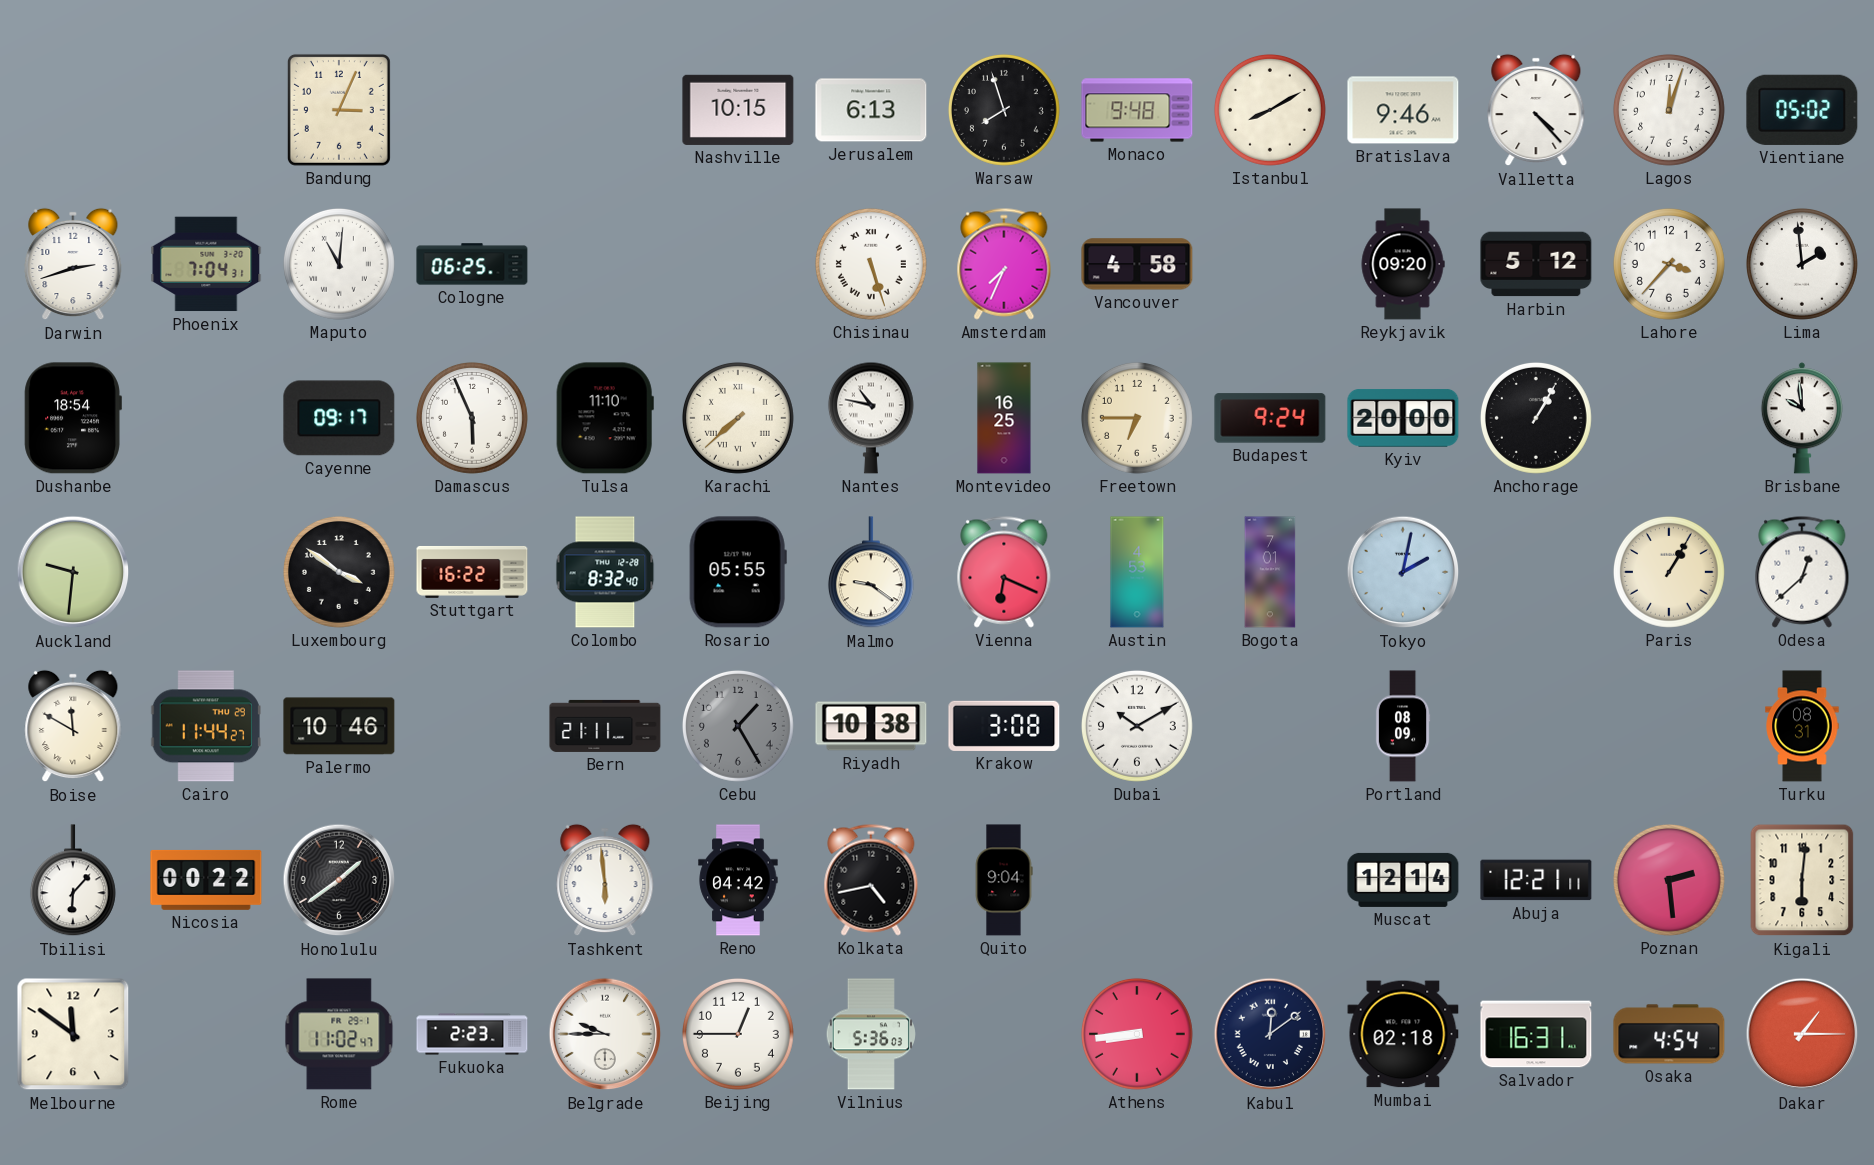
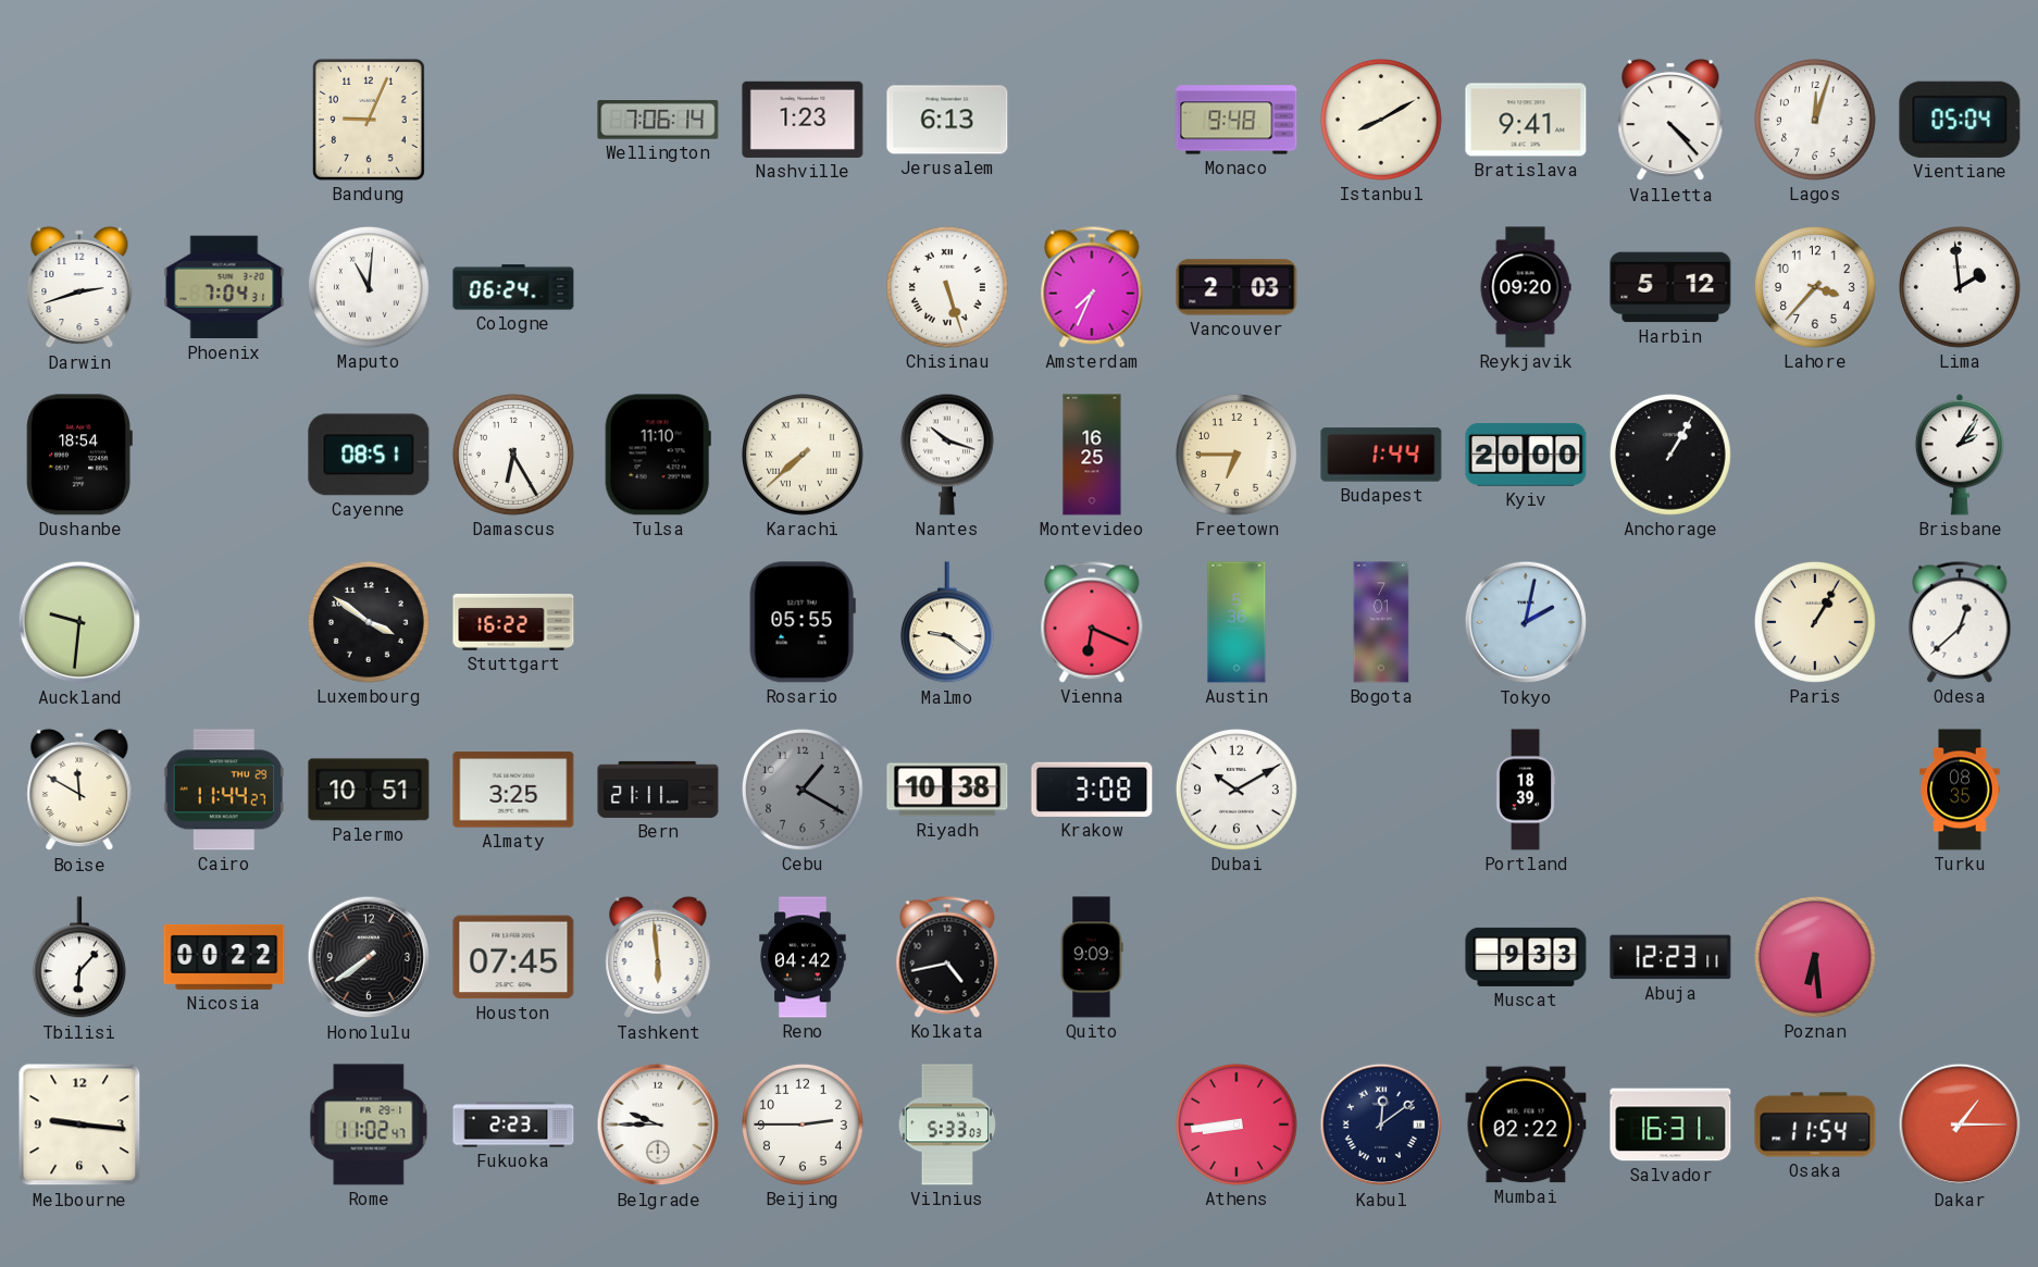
Bandung: 3:04 -> 9:04 (369, 120)
Wellington: none -> 7:06 (658, 121)
Nashville: 10:15 -> 1:23 (803, 120)
Warsaw: 7:57 -> none (1004, 110)
Bratislava: 9:46 -> 9:41 (1526, 120)
Vientiane: 05:02 -> 05:04 (1960, 120)
Cologne: 06:25 -> 06:24 (513, 287)
Vancouver: 4:58 -> 2:03 (1237, 287)
Cayenne: 09:17 -> 08:51 (369, 455)
Damascus: 5:56 -> 6:25 (513, 455)
Nantes: 10:47 -> 10:18 (947, 455)
Budapest: 9:24 -> 1:44 (1381, 455)
Brisbane: 9:59 -> 2:06 (1960, 455)
Colombo: 8:32 -> none (605, 572)
Austin: 4:53 -> 5:36 (1237, 622)
Palermo: 10:46 -> 10:51 (369, 790)
Almaty: none -> 3:25 (513, 790)
Cebu: 1:25 -> 1:20 (803, 790)
Portland: 08:09 -> 18:39 (1526, 790)
Turku: 08:31 -> 08:35 (1960, 790)
Honolulu: 1:39 -> 7:39 (369, 957)
Houston: none -> 07:45 (513, 957)
Quito: 9:04 -> 9:09 (1092, 957)
Muscat: 12:14 -> 9:33 (1526, 957)
Abuja: 12:21 -> 12:23 (1670, 957)
Poznan: 2:29 -> 6:29 (1815, 957)
Kigali: 6:01 -> none (1802, 880)
Melbourne: 11:51 -> 9:16 (79, 1125)
Beijing: 12:45 -> 2:45 (803, 1125)
Vilnius: 5:36 -> 5:33 (946, 1125)
Mumbai: 02:18 -> 02:22 (1526, 1125)
Osaka: 4:54 -> 11:54 (1815, 1125)
